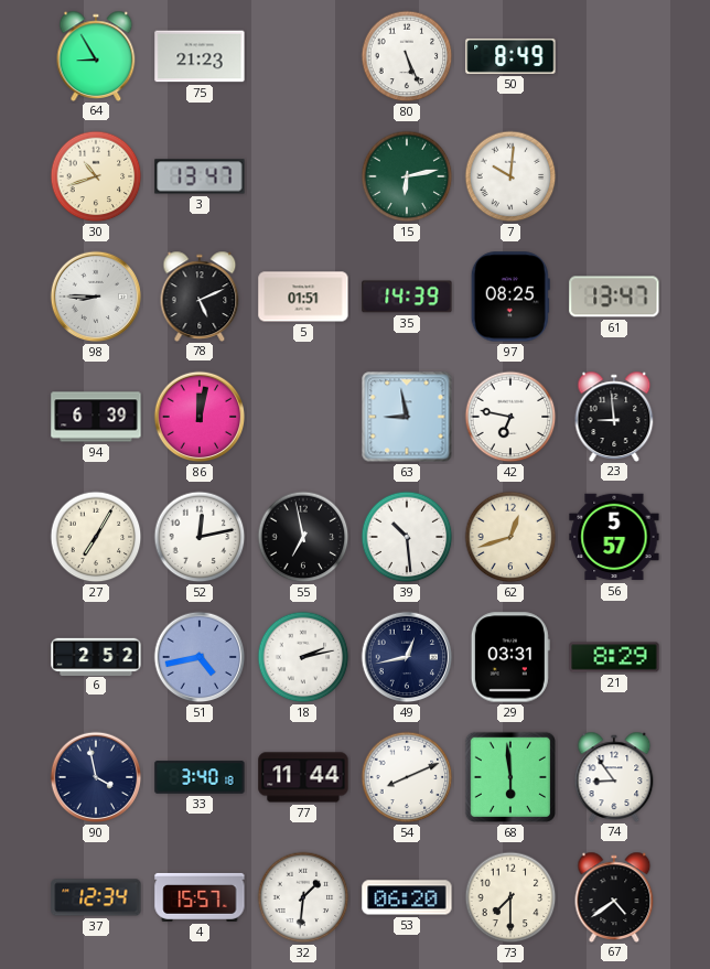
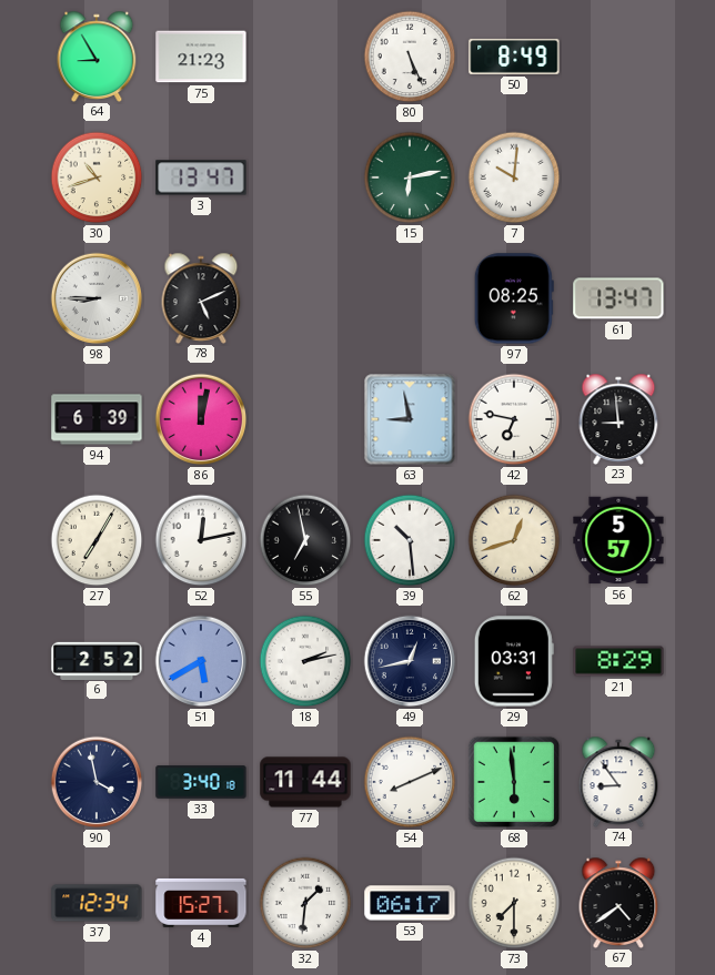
5: 01:51 -> none (303, 297)
35: 14:39 -> none (407, 297)
51: 4:43 -> 5:40 (201, 661)
4: 15:57 -> 15:27 (201, 903)
53: 06:20 -> 06:17 (410, 903)
